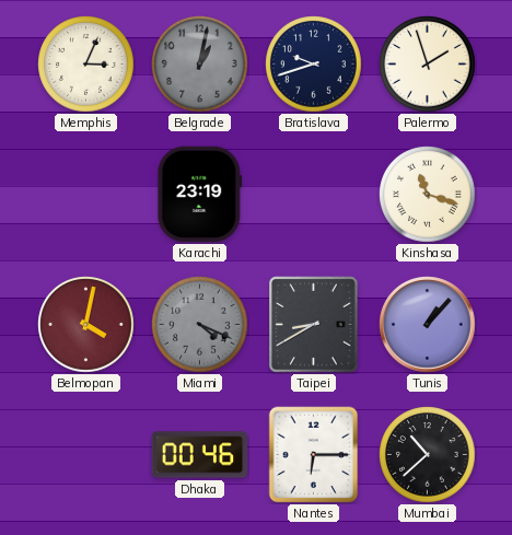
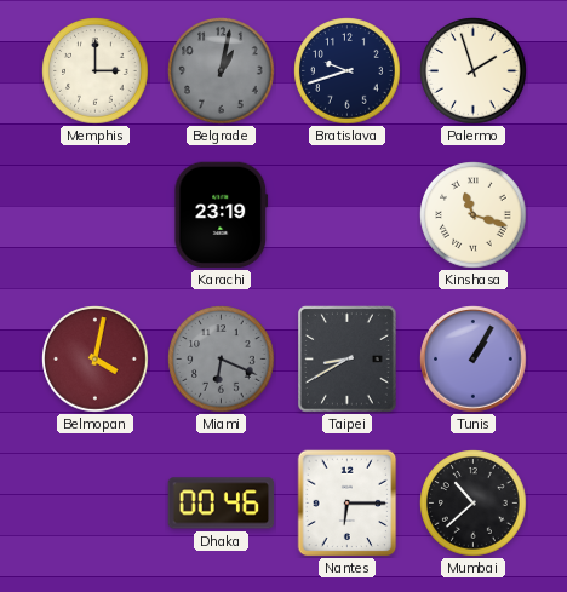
Memphis: 3:04 -> 3:00 (96, 71)
Miami: 4:19 -> 6:19 (222, 360)
Tunis: 1:07 -> 1:05 (474, 360)
